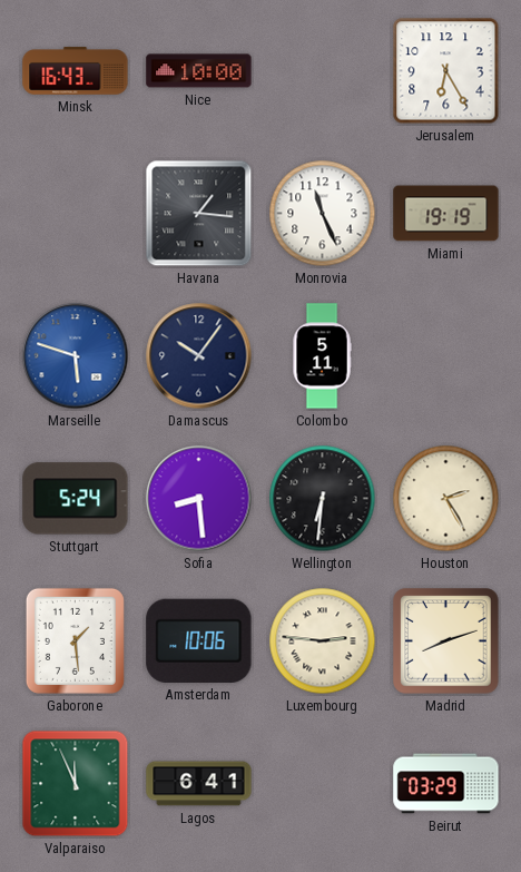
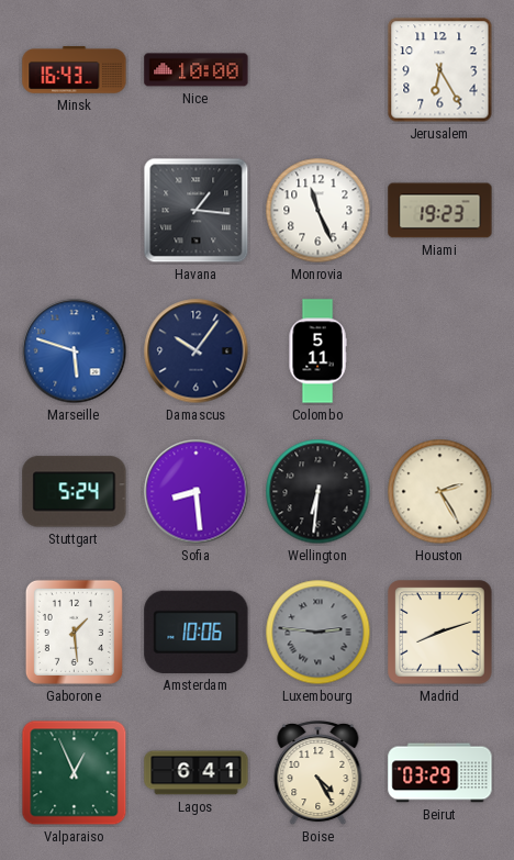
Miami: 19:19 -> 19:23 (440, 211)
Luxembourg dial: cream -> grey (319, 633)
Valparaiso: 11:56 -> 12:56 (75, 773)
Boise: none -> 4:25 (319, 773)
